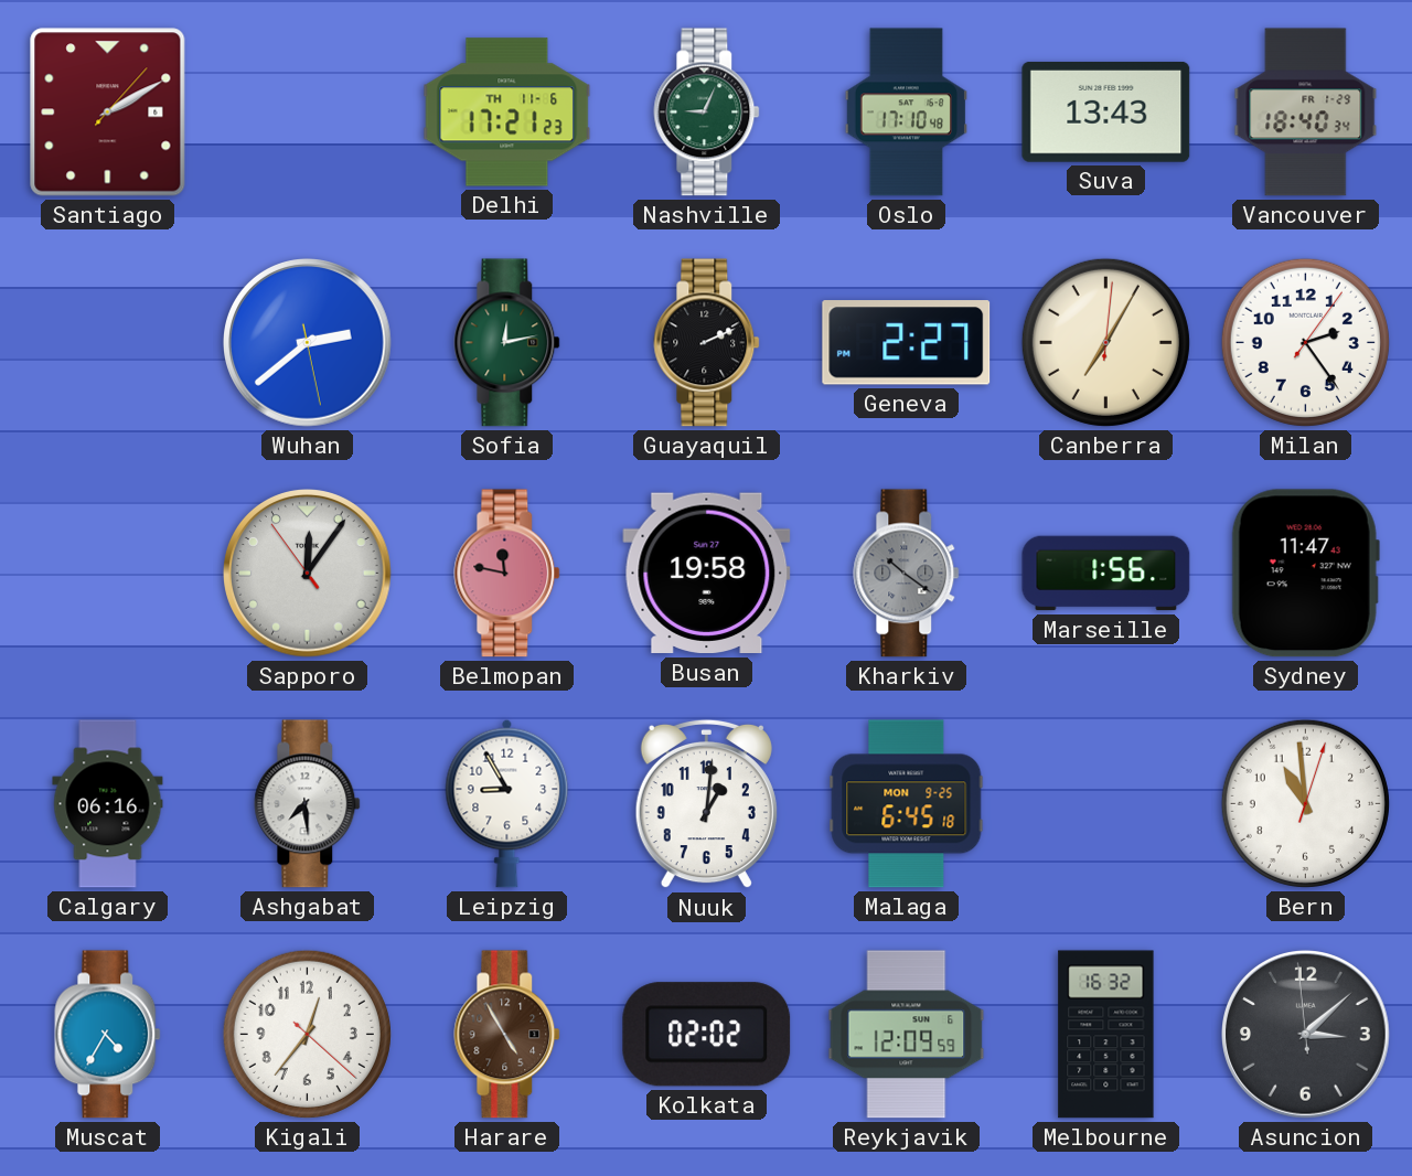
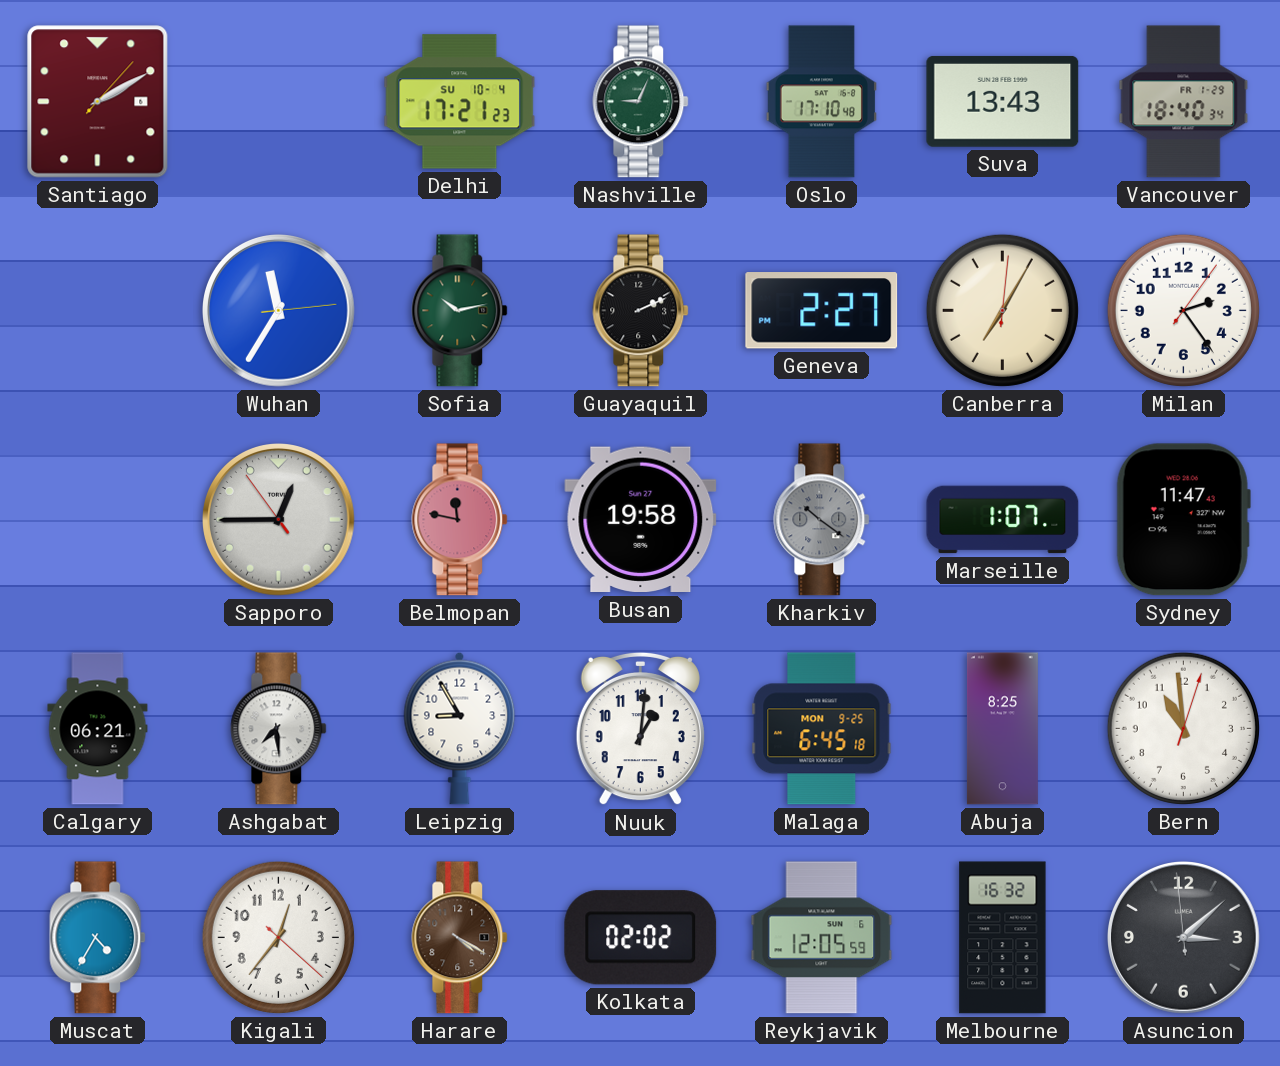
Delhi date: TH 11-6 -> SU 10-4 (460, 102)
Wuhan: 2:38 -> 11:35 (279, 311)
Sofia: 12:13 -> 10:13 (460, 311)
Sapporo: 12:05 -> 12:44 (279, 520)
Marseille: 1:56 -> 1:07 (1003, 520)
Calgary: 06:16 -> 06:21 (98, 729)
Abuja: none -> 8:25 (1002, 729)
Harare: 4:55 -> 4:20 (460, 938)
Reykjavik: 12:09 -> 12:05 (822, 938)
